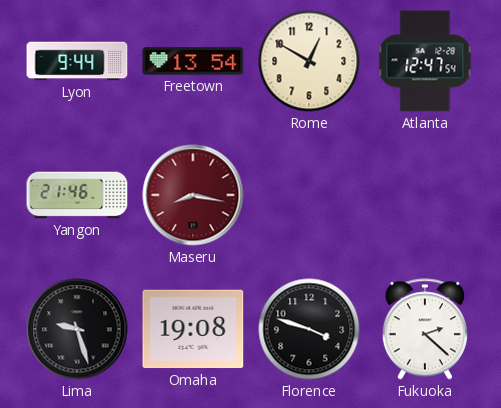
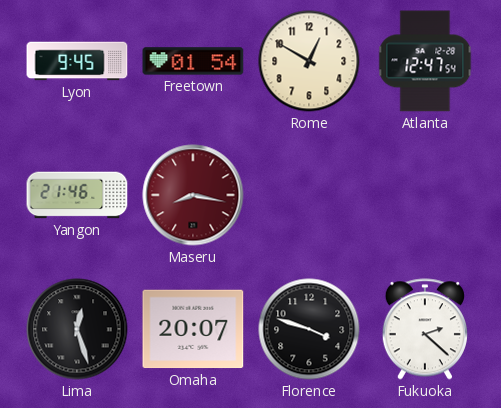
Lyon: 9:44 -> 9:45 (77, 61)
Freetown: 13:54 -> 01:54 (193, 61)
Lima: 9:27 -> 12:27 (77, 329)
Omaha: 19:08 -> 20:07 (193, 329)
